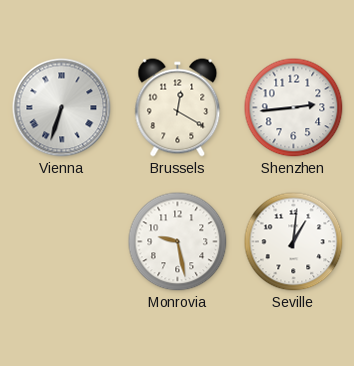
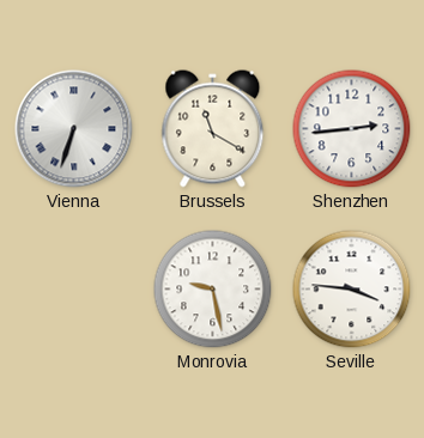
Brussels: 12:20 -> 11:20 (213, 129)
Seville: 1:01 -> 3:46 (352, 290)
